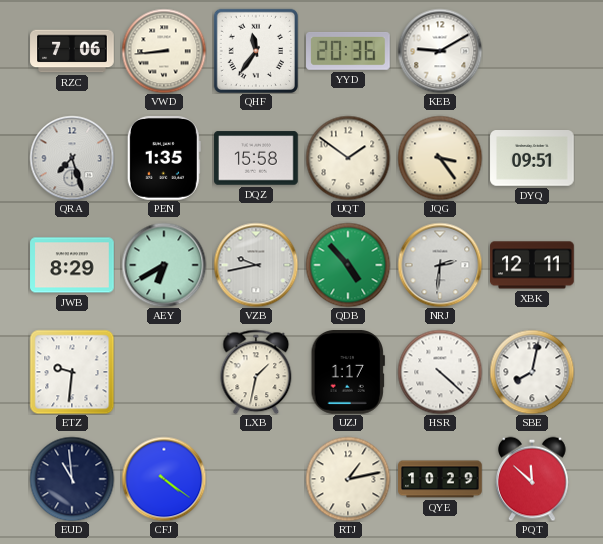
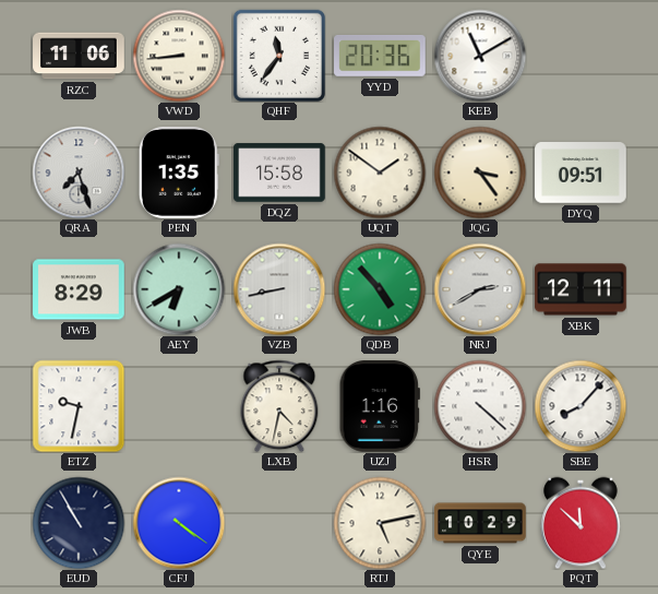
RZC: 7:06 -> 11:06 (79, 56)
KEB: 9:10 -> 11:10 (480, 56)
VZB: 9:43 -> 8:43 (279, 289)
NRJ: 2:31 -> 2:40 (480, 289)
ETZ: 9:31 -> 9:32 (79, 406)
LXB: 1:32 -> 4:32 (279, 406)
UZJ: 1:17 -> 1:16 (380, 407)
SBE: 8:02 -> 8:07 (581, 406)
EUD: 10:59 -> 10:55 (79, 523)
RTJ: 1:13 -> 5:13 (380, 523)
